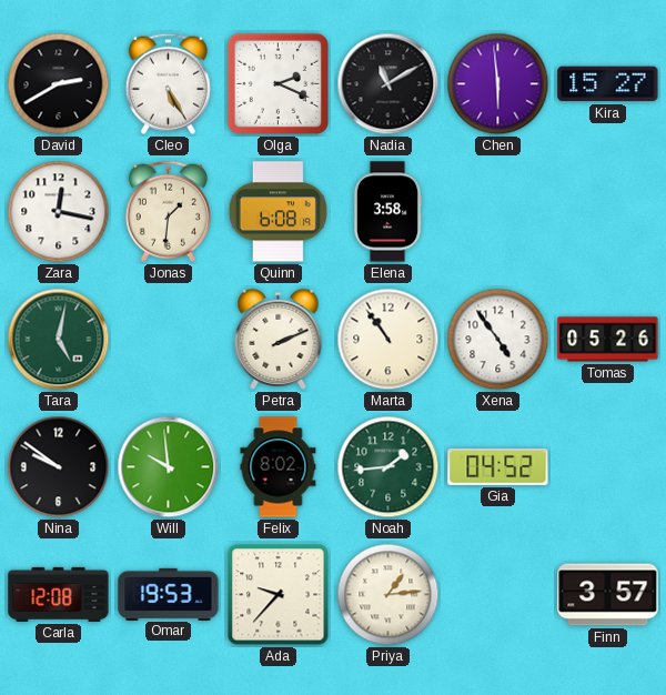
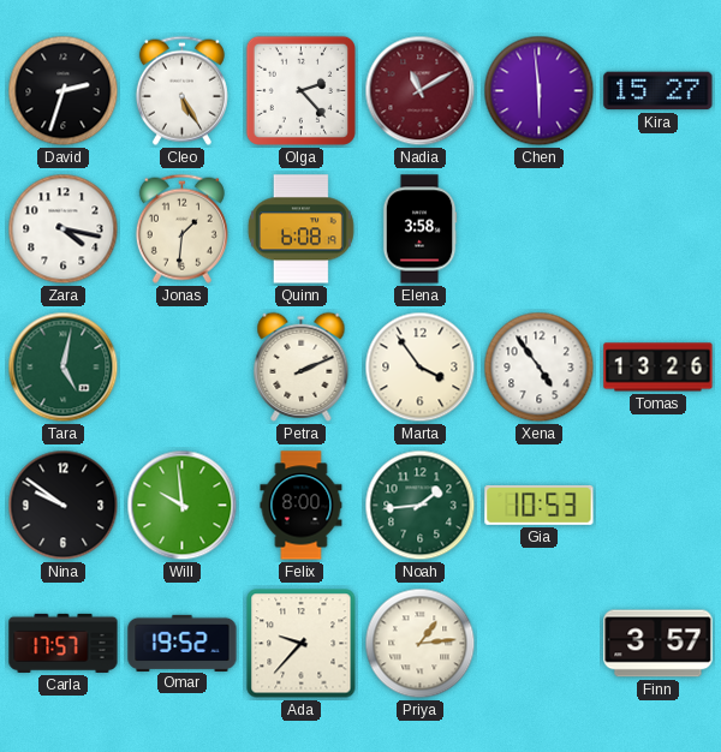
David: 2:40 -> 2:33 (64, 91)
Olga: 2:19 -> 2:23 (300, 90)
Nadia dial: black -> burgundy (421, 91)
Zara: 12:17 -> 4:17 (64, 229)
Marta: 10:54 -> 3:54 (421, 368)
Tomas: 05:26 -> 13:26 (659, 368)
Felix: 8:02 -> 8:00 (302, 506)
Gia: 04:52 -> 10:53 (540, 505)
Carla: 12:08 -> 17:57 (64, 643)
Omar: 19:53 -> 19:52 (183, 643)
